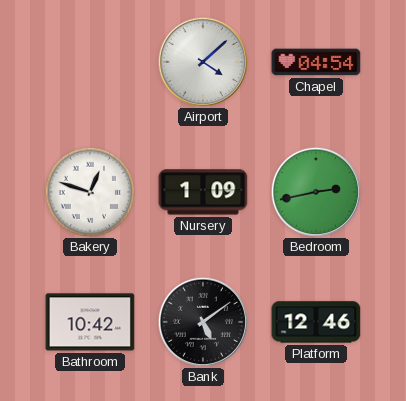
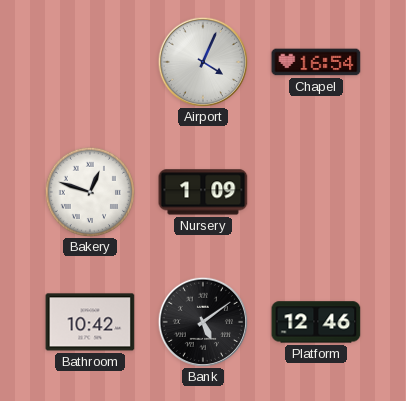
Airport: 4:08 -> 4:04 (202, 61)
Chapel: 04:54 -> 16:54 (316, 62)
Bedroom: 2:43 -> none (315, 191)
